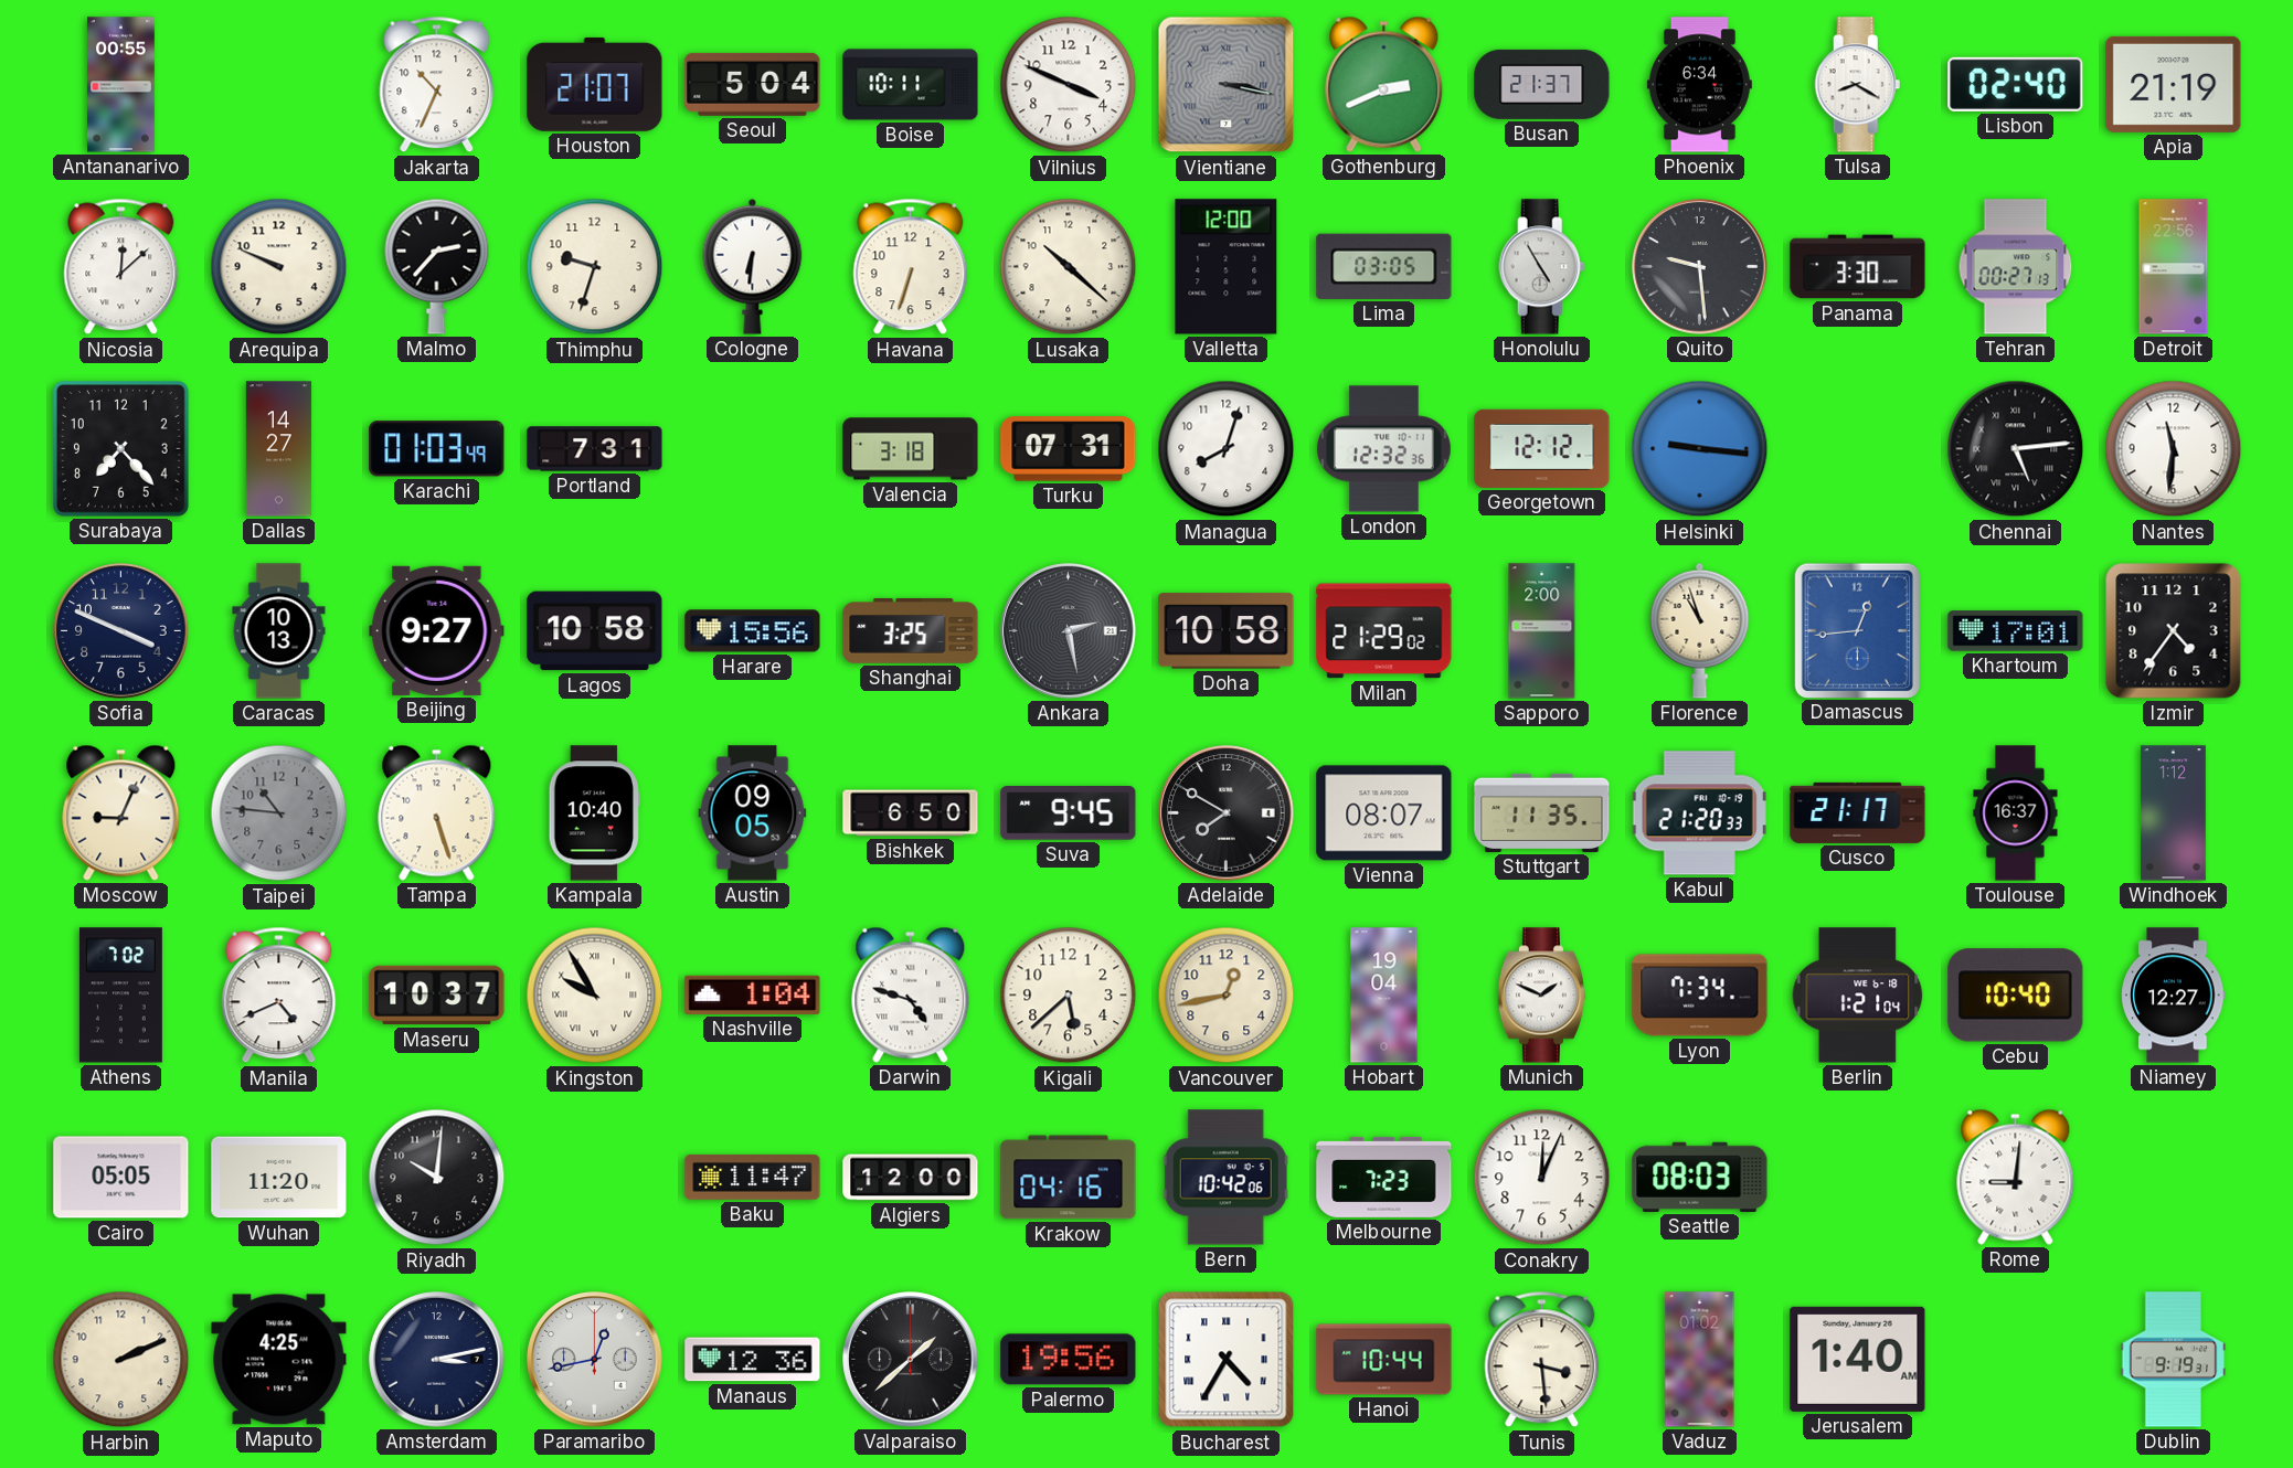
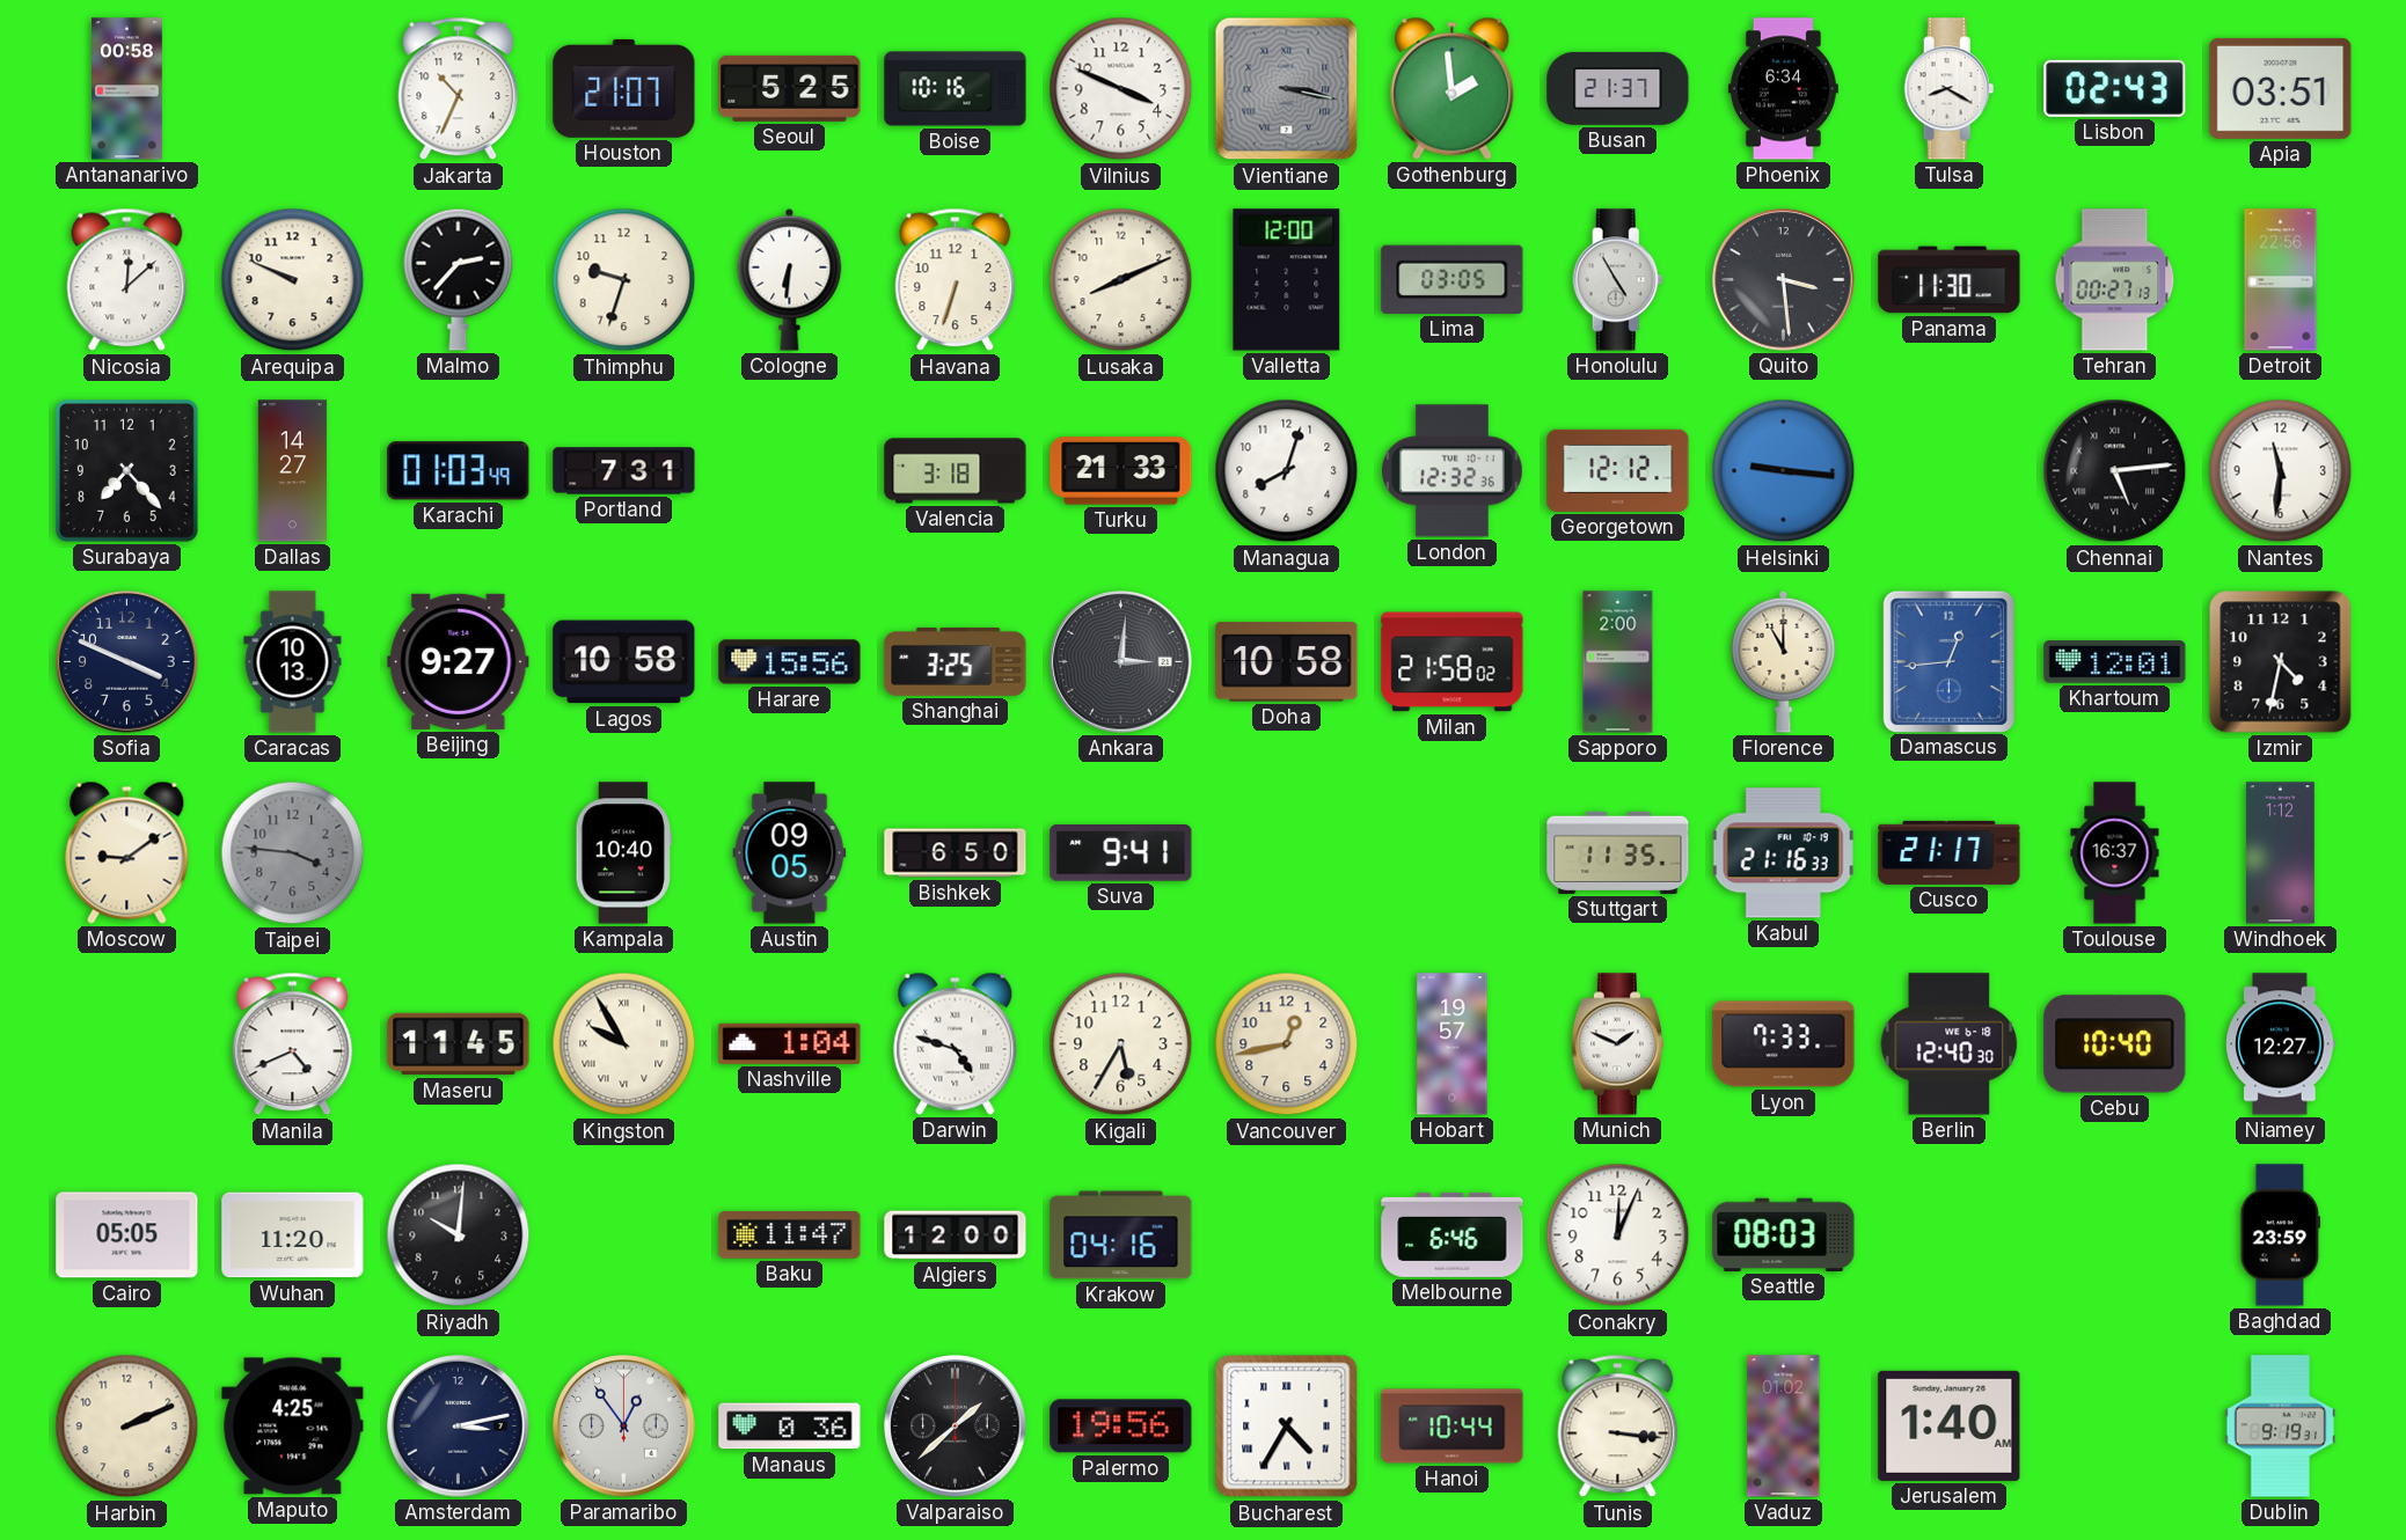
Antananarivo: 00:55 -> 00:58 (127, 89)
Seoul: 5:04 -> 5:25 (790, 88)
Boise: 10:11 -> 10:16 (956, 89)
Gothenburg: 2:41 -> 1:59 (1453, 88)
Lisbon: 02:40 -> 02:43 (2115, 88)
Apia: 21:19 -> 03:51 (2281, 88)
Lusaka: 10:22 -> 8:11 (1121, 280)
Quito: 9:29 -> 3:29 (1784, 280)
Panama: 3:30 -> 11:30 (1950, 280)
Turku: 07:31 -> 21:33 (1121, 471)
Ankara: 2:28 -> 3:01 (1121, 662)
Milan: 21:29 -> 21:58 (1453, 662)
Florence: 10:57 -> 11:00 (1784, 661)
Khartoum: 17:01 -> 12:01 (2115, 662)
Izmir: 4:36 -> 4:32 (2281, 662)
Moscow: 9:04 -> 9:09 (127, 852)
Taipei: 10:46 -> 3:46 (293, 853)
Tampa: 5:27 -> none (437, 812)
Suva: 9:45 -> 9:41 (1121, 853)
Adelaide: 7:50 -> none (1227, 813)
Vienna: 08:07 -> none (1384, 813)
Kabul: 21:20 -> 21:16 (1783, 853)
Athens: 7:02 -> none (120, 996)
Maseru: 10:37 -> 11:45 (459, 1044)
Kigali: 5:38 -> 5:35 (1121, 1044)
Hobart: 19:04 -> 19:57 (1453, 1044)
Lyon: 7:34 -> 7:33 (1784, 1044)
Berlin: 1:21 -> 12:40 (1950, 1044)
Bern: 10:42 -> none (1225, 1178)
Melbourne: 7:23 -> 6:46 (1453, 1234)
Rome: 9:01 -> none (2016, 1177)
Baghdad: none -> 23:59 (2281, 1235)
Paramaribo: 12:43 -> 12:54 (624, 1427)
Manaus: 12:36 -> 0:36 (790, 1427)
Tunis: 3:29 -> 3:16 (1618, 1427)
